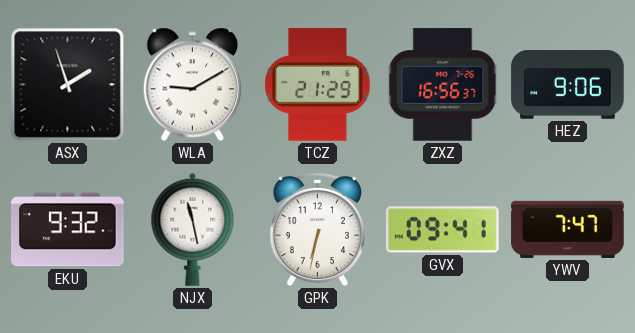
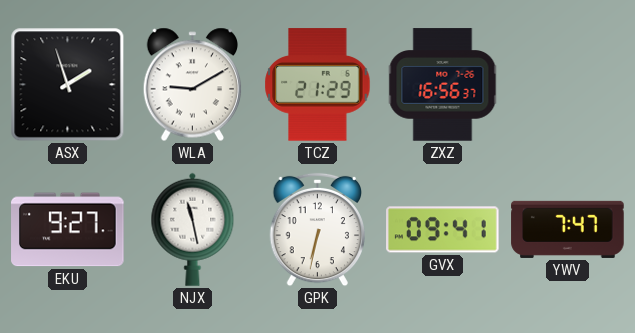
HEZ: 9:06 -> none (568, 85)
EKU: 9:32 -> 9:27 (68, 230)
